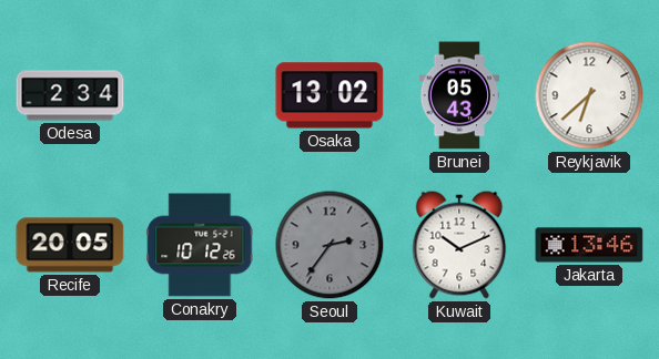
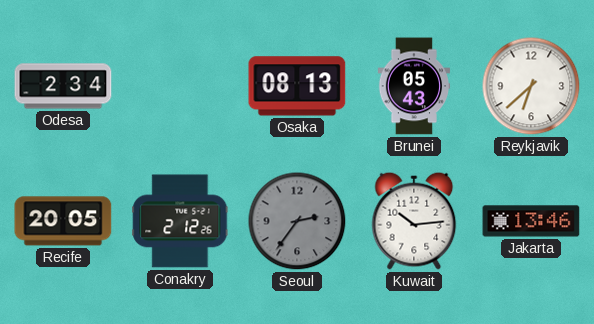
Osaka: 13:02 -> 08:13 (297, 86)
Conakry: 10:12 -> 2:12 (180, 221)
Kuwait: 10:11 -> 10:14 (414, 221)
